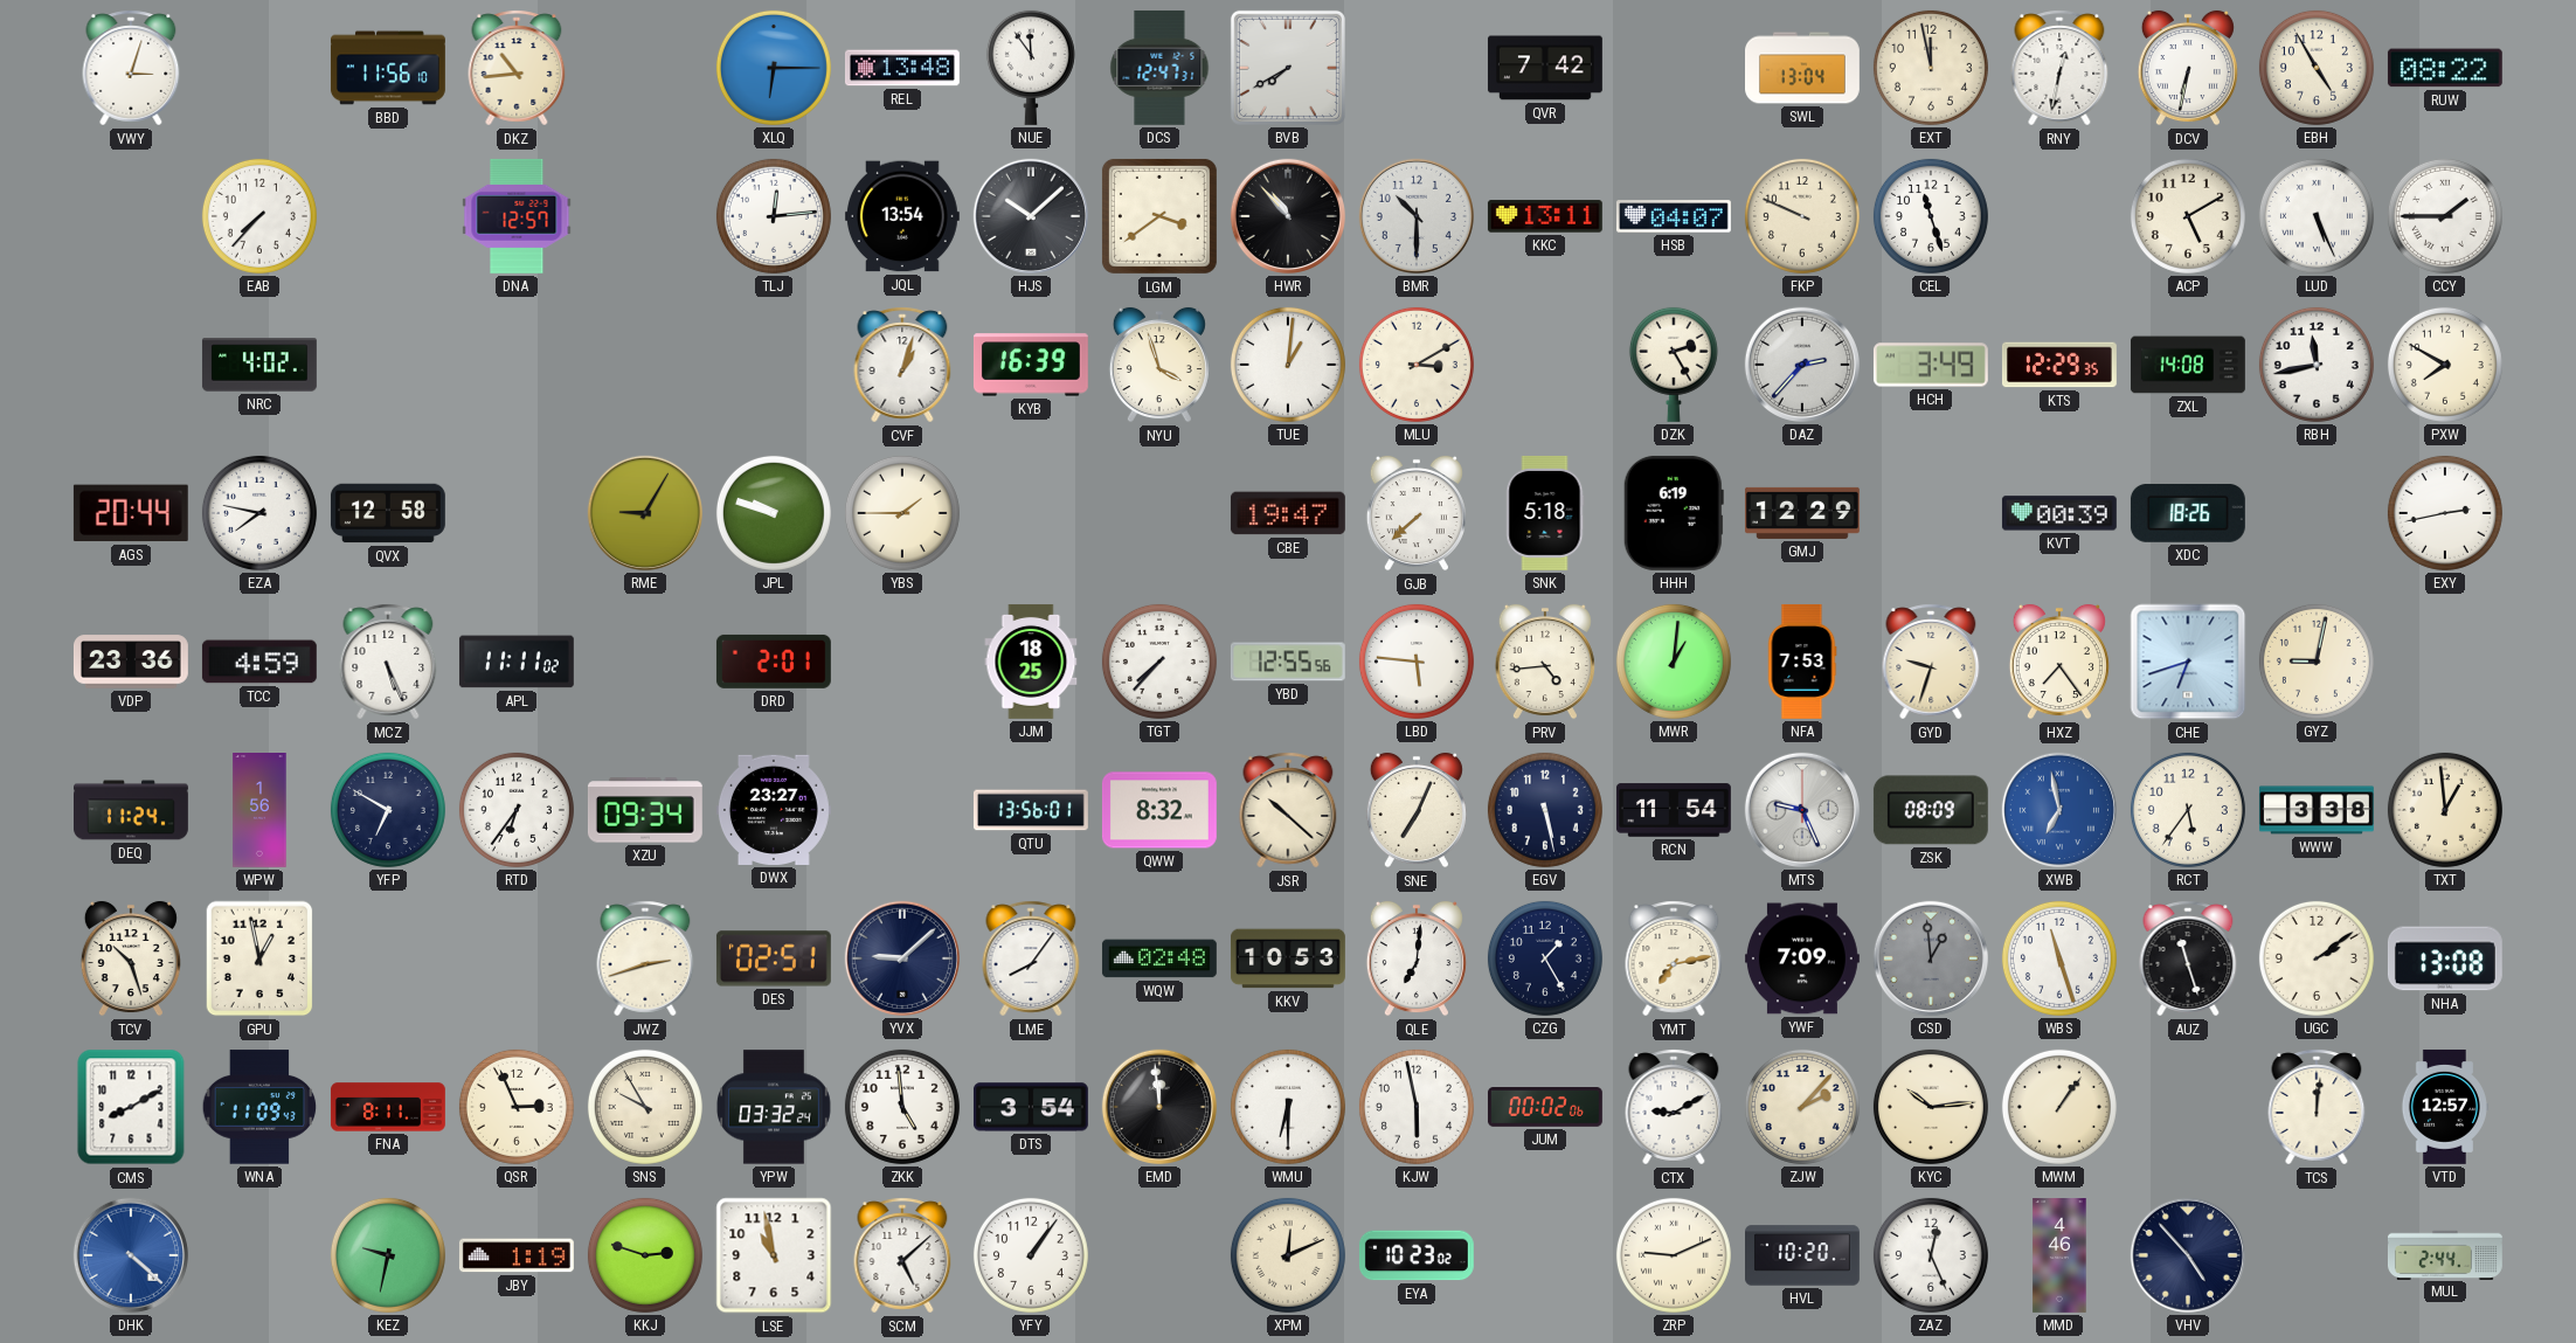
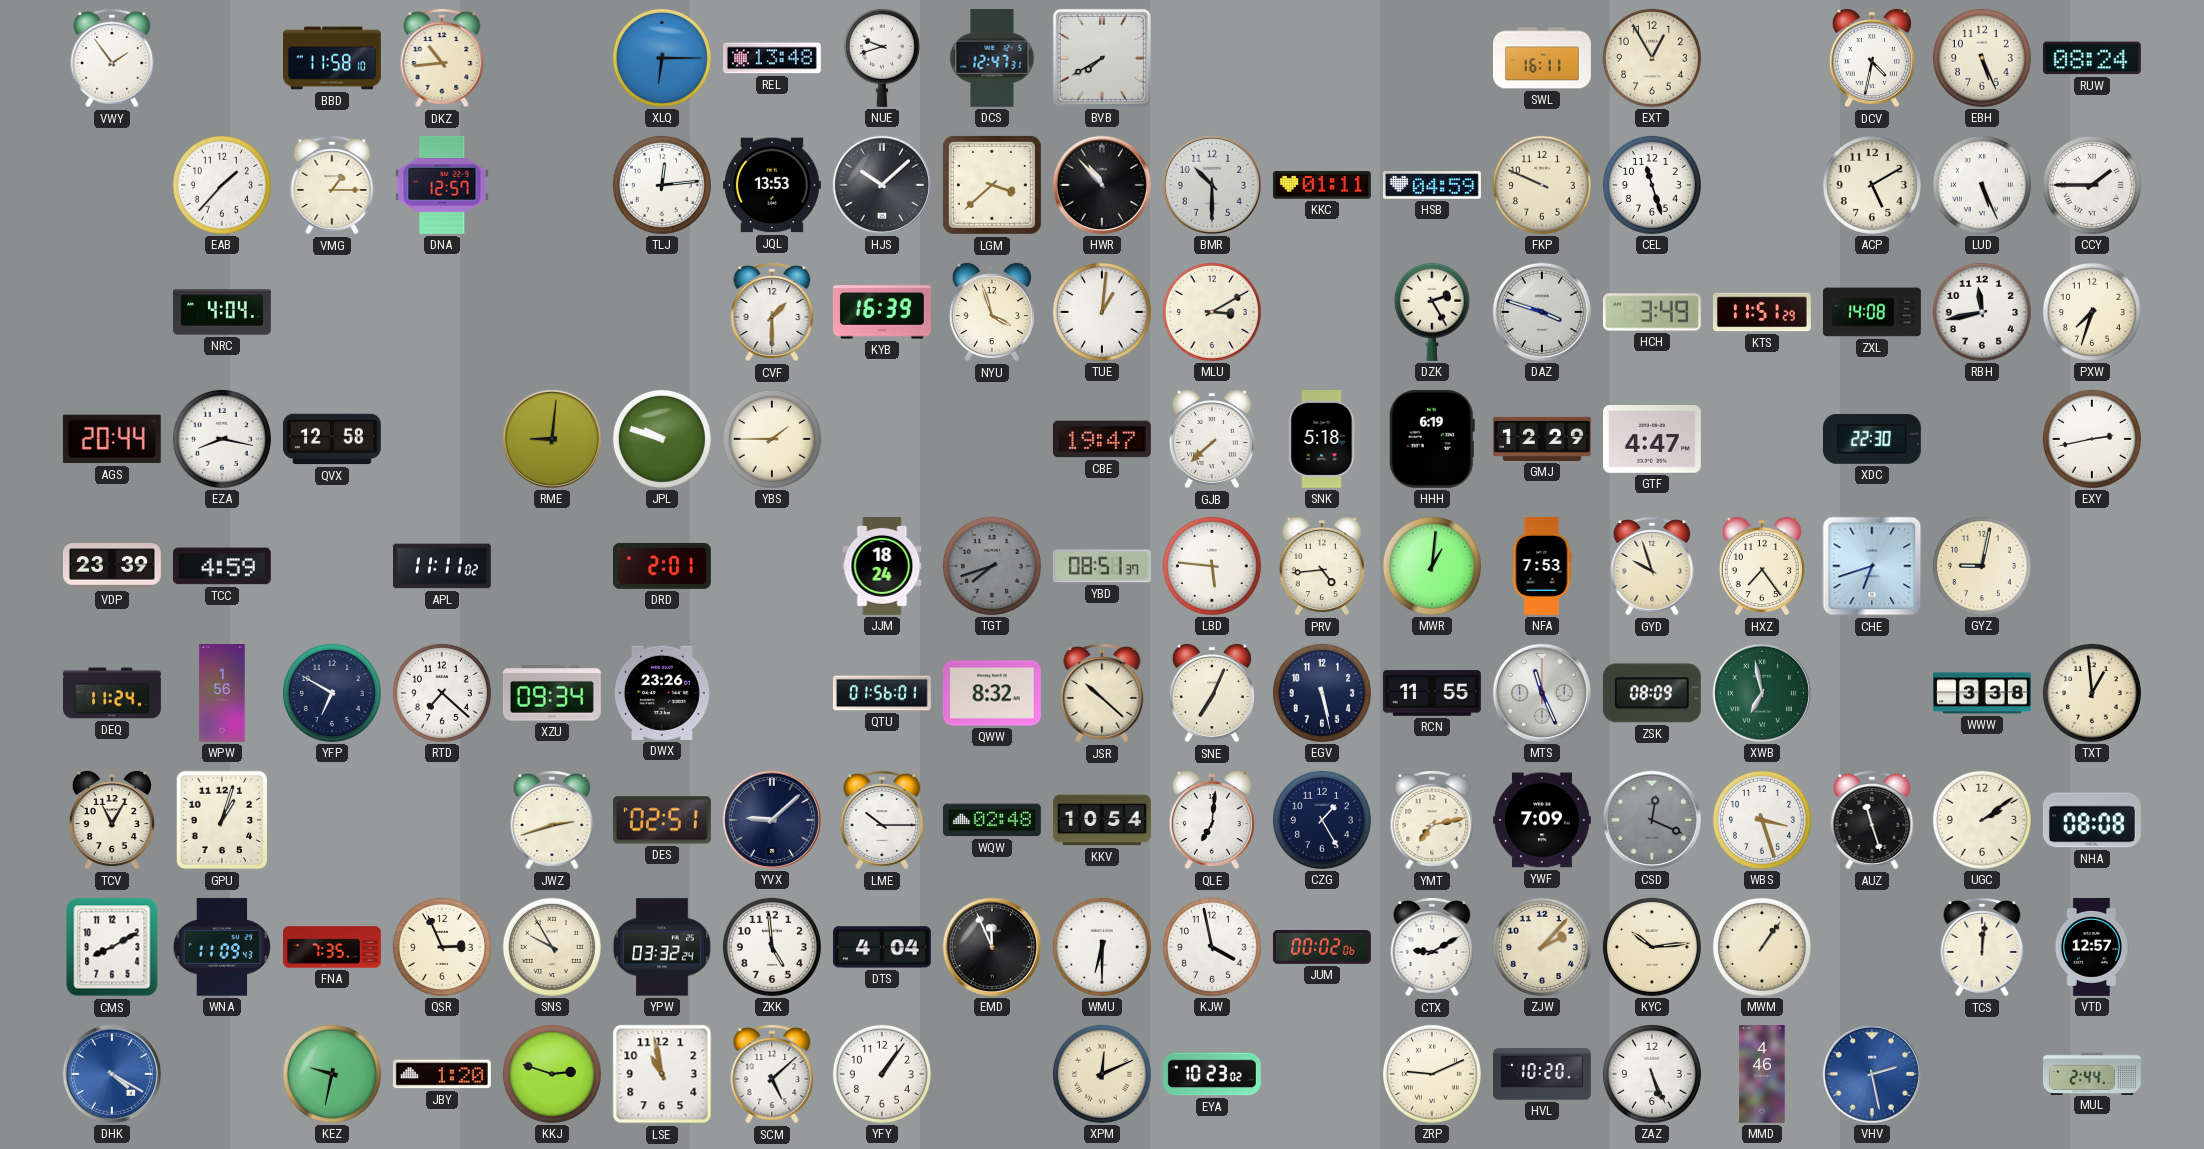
VWY: 3:03 -> 1:54 (112, 58)
BBD: 11:56 -> 11:58 (332, 58)
NUE: 11:54 -> 9:42 (882, 58)
QVR: 7:42 -> none (1545, 68)
SWL: 13:04 -> 16:11 (1543, 58)
EXT: 11:58 -> 12:55 (1652, 58)
RNY: 12:32 -> none (2059, 68)
DCV: 6:32 -> 4:32 (1872, 58)
EBH: 4:55 -> 5:26 (1982, 58)
RUW: 08:22 -> 08:24 (2092, 58)
EAB: 7:37 -> 1:37 (222, 185)
VMG: none -> 1:15 (332, 185)
JQL: 13:54 -> 13:53 (772, 185)
LGM: 3:39 -> 3:38 (992, 185)
KKC: 13:11 -> 01:11 (1322, 185)
HSB: 04:07 -> 04:59 (1432, 185)
NRC: 4:02 -> 4:04 (222, 312)
CVF: 1:03 -> 1:30 (772, 312)
DAZ: 2:37 -> 3:48 (1542, 312)
KTS: 12:29 -> 11:51 (1762, 312)
PXW: 7:50 -> 7:33 (2092, 312)
EZA: 7:47 -> 8:17 (222, 439)
RME: 9:05 -> 9:01 (552, 439)
GTF: none -> 4:47 (1652, 440)
KVT: 00:39 -> none (2059, 513)
XDC: 18:26 -> 22:30 (1872, 439)
VDP: 23:36 -> 23:39 (112, 566)
MCZ: 5:26 -> none (388, 662)
JJM: 18:25 -> 18:24 (882, 566)
TGT: 7:37 -> 7:42 (992, 566)
TGT dial: white -> grey (992, 566)
YBD: 12:55 -> 08:51 (1102, 566)
GYD: 9:33 -> 9:57 (1652, 566)
RTD: 6:36 -> 7:22 (442, 693)
DWX: 23:27 -> 23:26 (662, 693)
QTU: 13:56 -> 01:56 (882, 693)
RCN: 11:54 -> 11:55 (1432, 693)
MTS: 9:26 -> 11:26 (1542, 693)
XWB dial: blue -> green (1762, 693)
RCT: 5:36 -> none (2188, 810)
TCV: 10:27 -> 11:05 (112, 820)
GPU: 12:58 -> 1:03 (222, 820)
LME: 8:06 -> 10:15 (882, 820)
KKV: 10:53 -> 10:54 (1102, 820)
CSD: 12:59 -> 12:19 (1652, 820)
WBS: 11:27 -> 3:27 (1762, 820)
NHA: 13:08 -> 08:08 (2092, 820)
FNA: 8:11 -> 7:35 (332, 947)
DTS: 3:54 -> 4:04 (882, 947)
EMD: 11:59 -> 11:56 (992, 947)
KJW: 5:58 -> 3:58 (1212, 947)
DHK: 4:22 -> 4:20 (112, 1074)
JBY: 1:19 -> 1:20 (442, 1074)
ZAZ: 12:26 -> 5:26 (1652, 1074)
VHV: 4:53 -> 2:28 (1872, 1074)
VHV dial: navy -> blue (1872, 1074)
